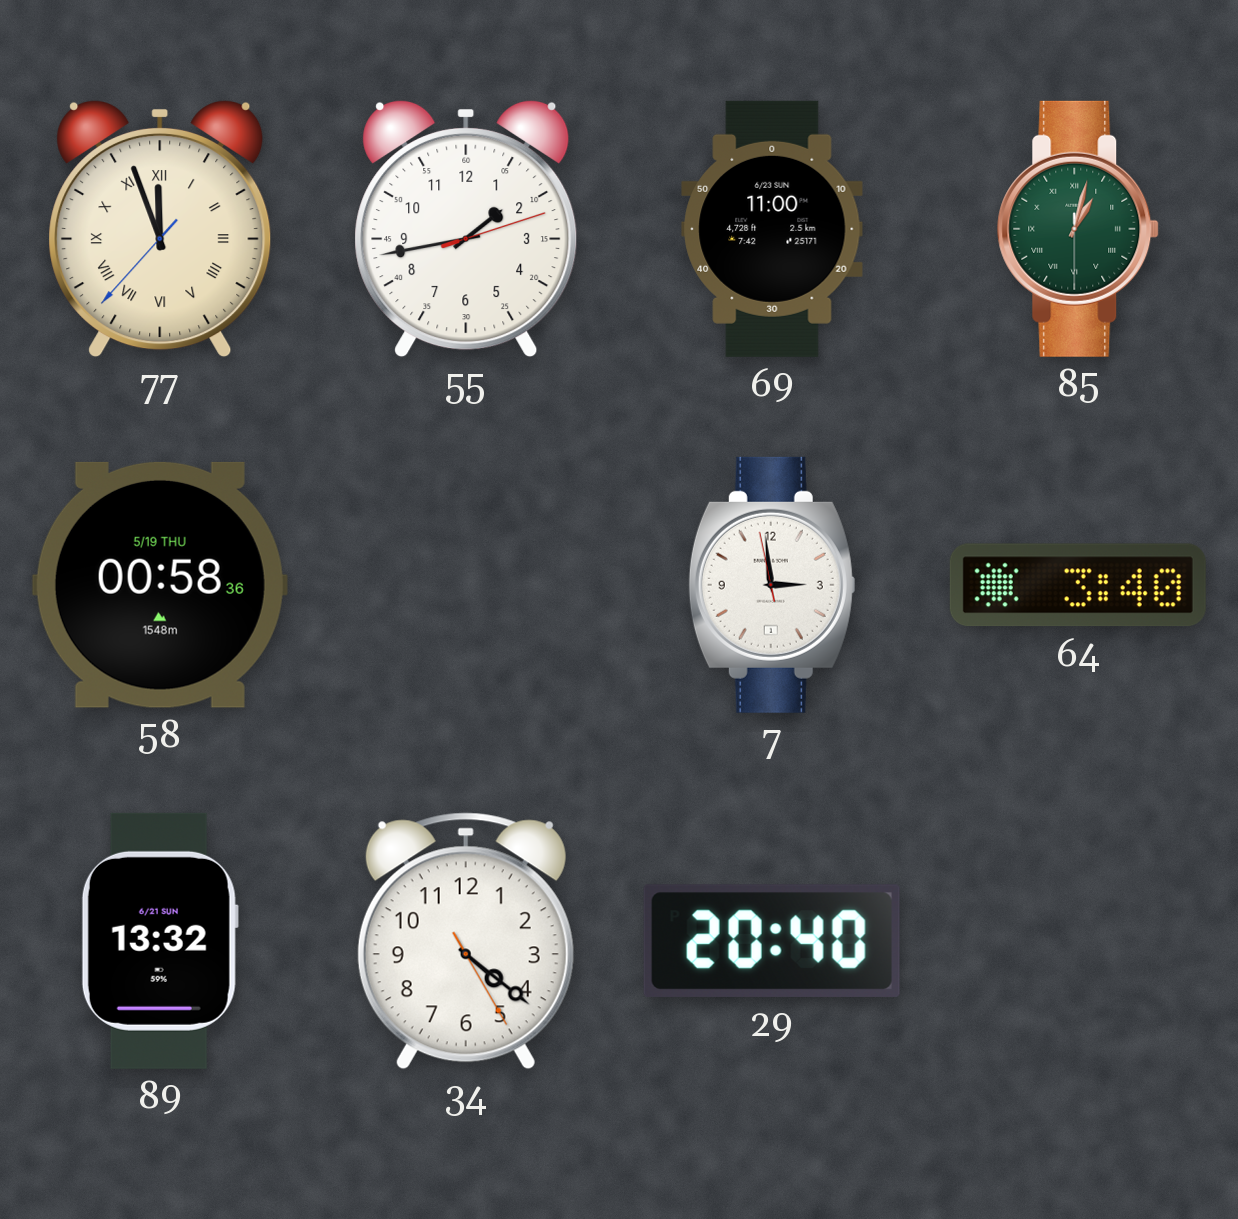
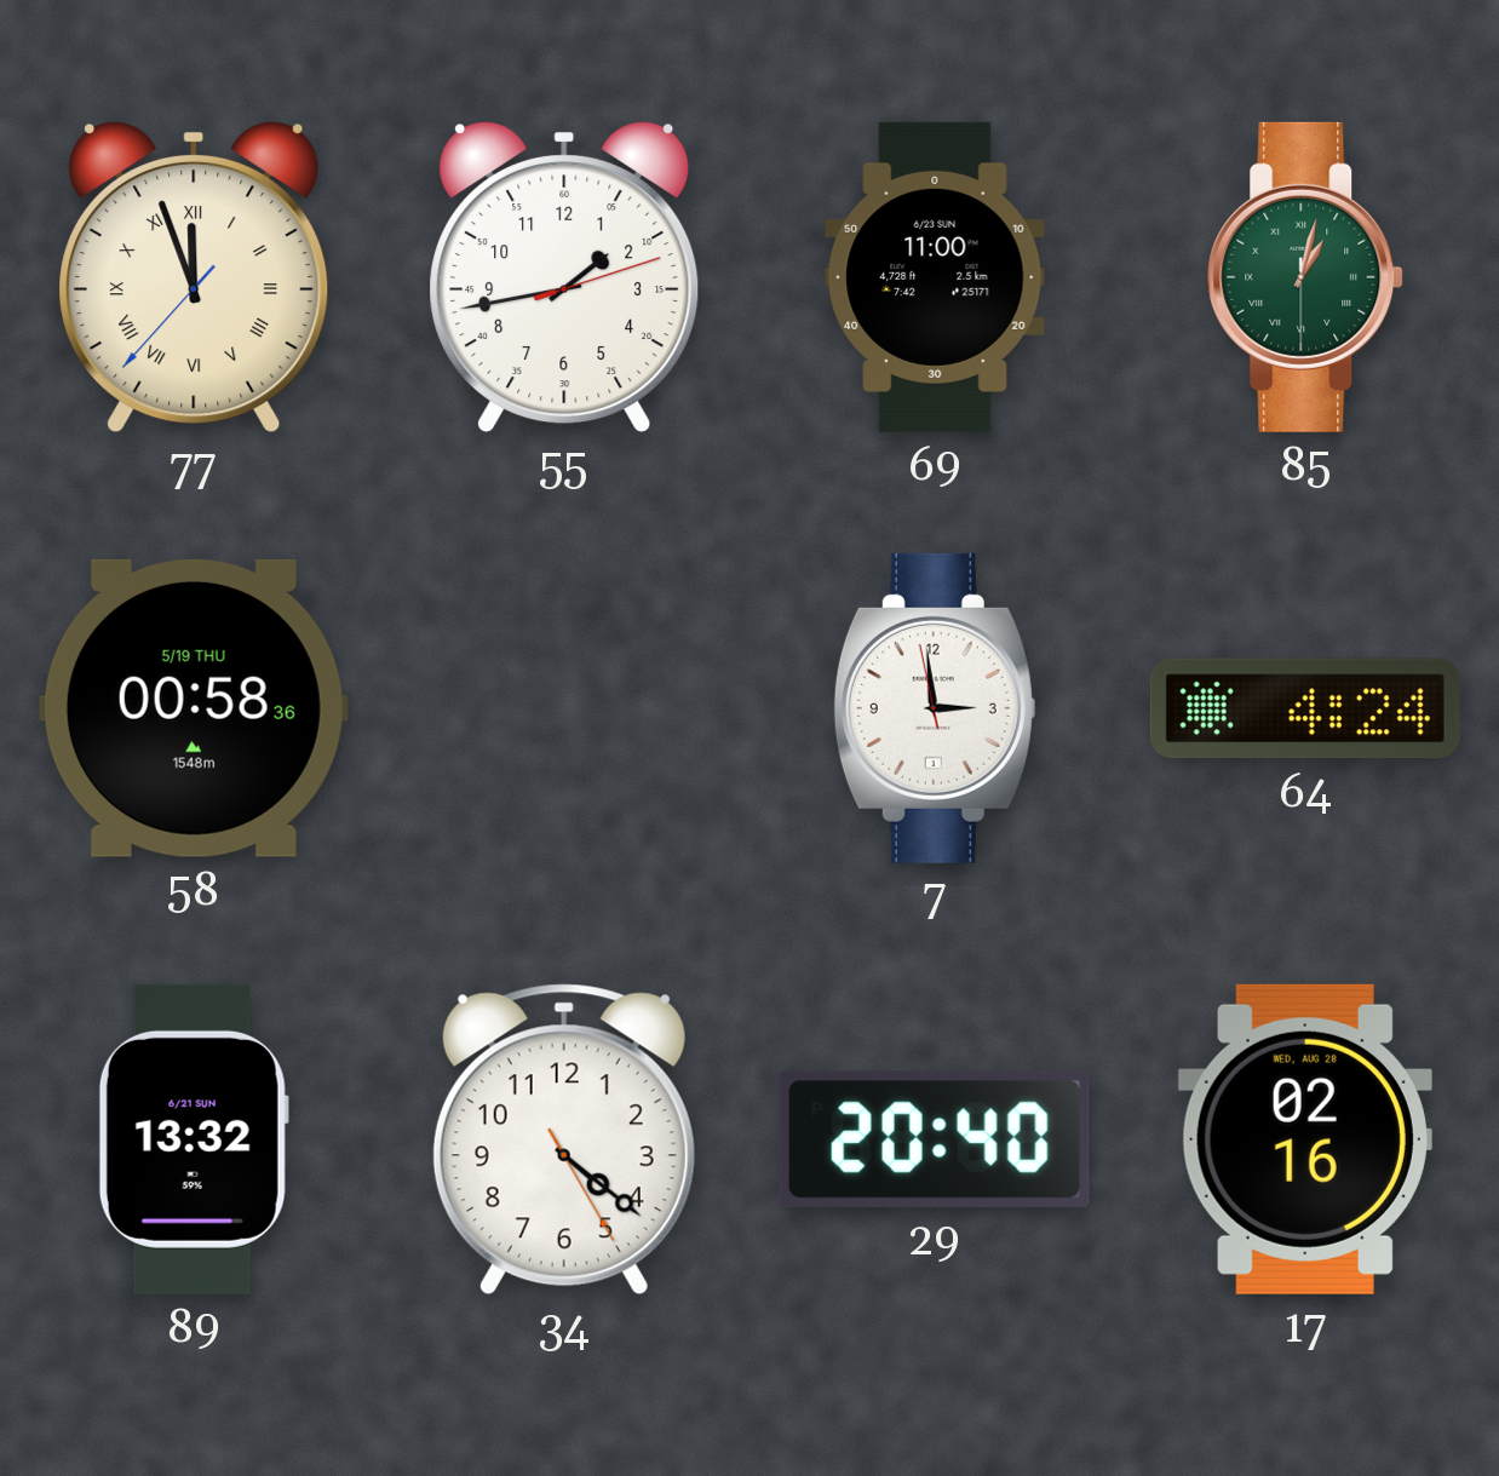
64: 3:40 -> 4:24 (1305, 708)
17: none -> 02:16 (1305, 1139)
